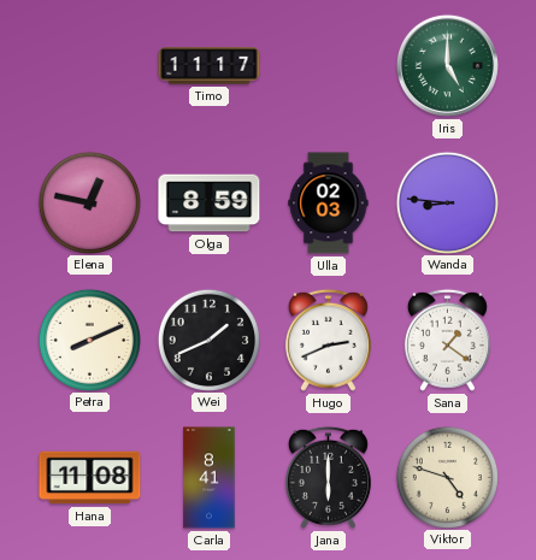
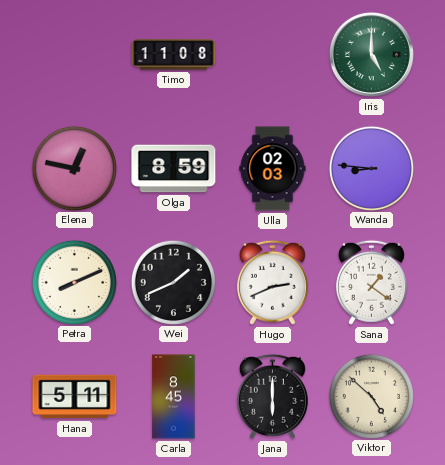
Timo: 11:17 -> 11:08 (174, 55)
Hana: 11:08 -> 5:11 (75, 397)
Carla: 8:41 -> 8:45 (174, 397)
Viktor: 4:48 -> 4:52 (371, 396)
